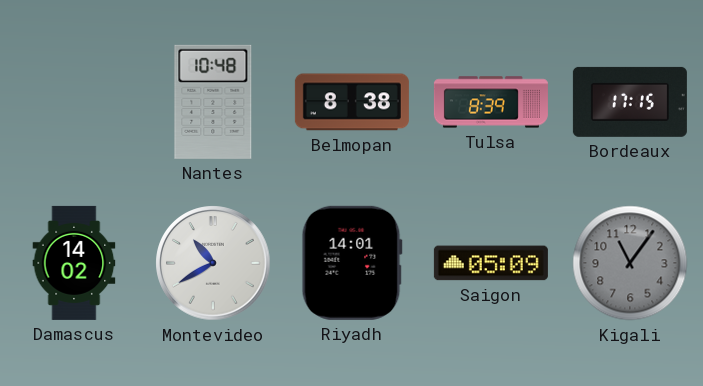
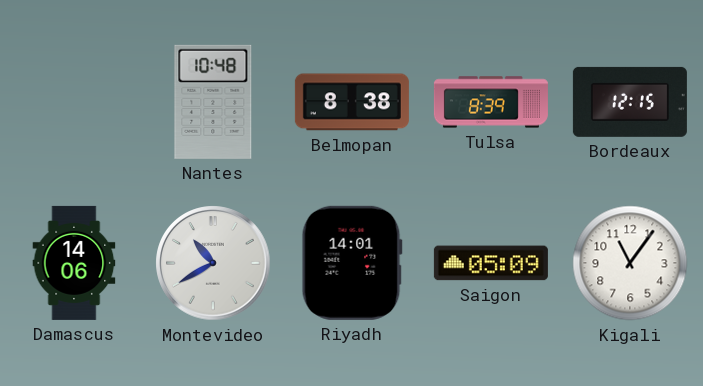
Bordeaux: 17:15 -> 12:15 (630, 102)
Damascus: 14:02 -> 14:06 (74, 263)
Kigali dial: grey -> white (630, 263)
